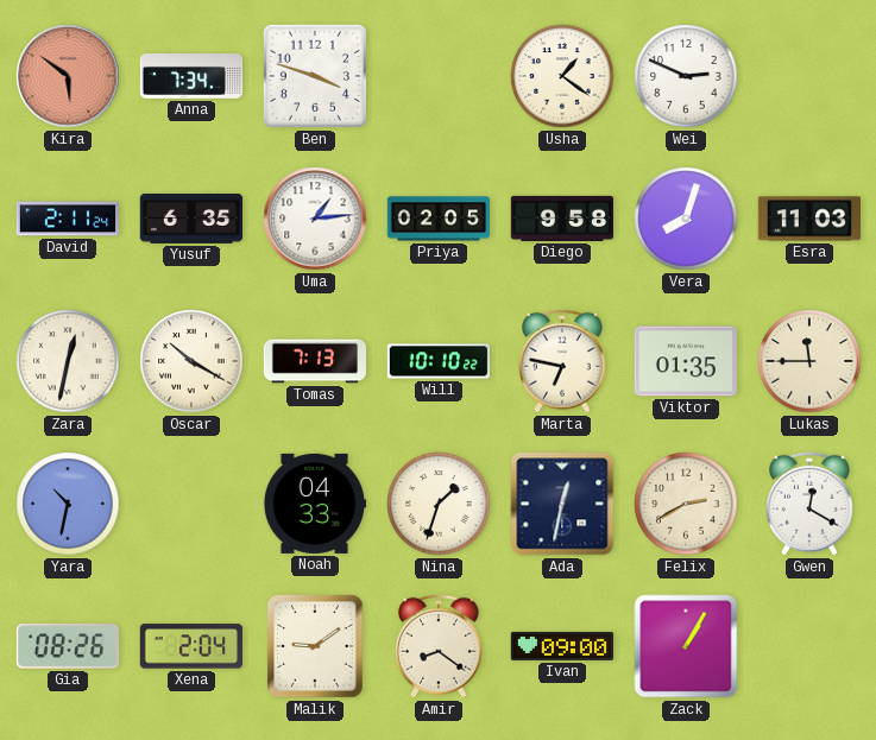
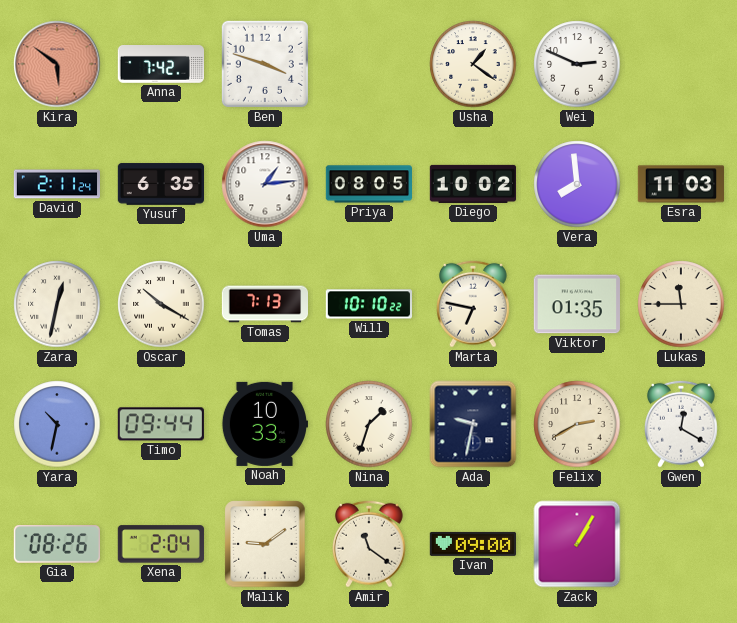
Anna: 7:34 -> 7:42 (160, 65)
Priya: 02:05 -> 08:05 (368, 184)
Diego: 9:58 -> 10:02 (472, 184)
Vera: 8:03 -> 7:59 (577, 184)
Timo: none -> 09:44 (161, 424)
Noah: 04:33 -> 10:33 (264, 424)
Ada: 12:32 -> 9:32 (473, 424)
Amir: 8:21 -> 11:21 (369, 544)
